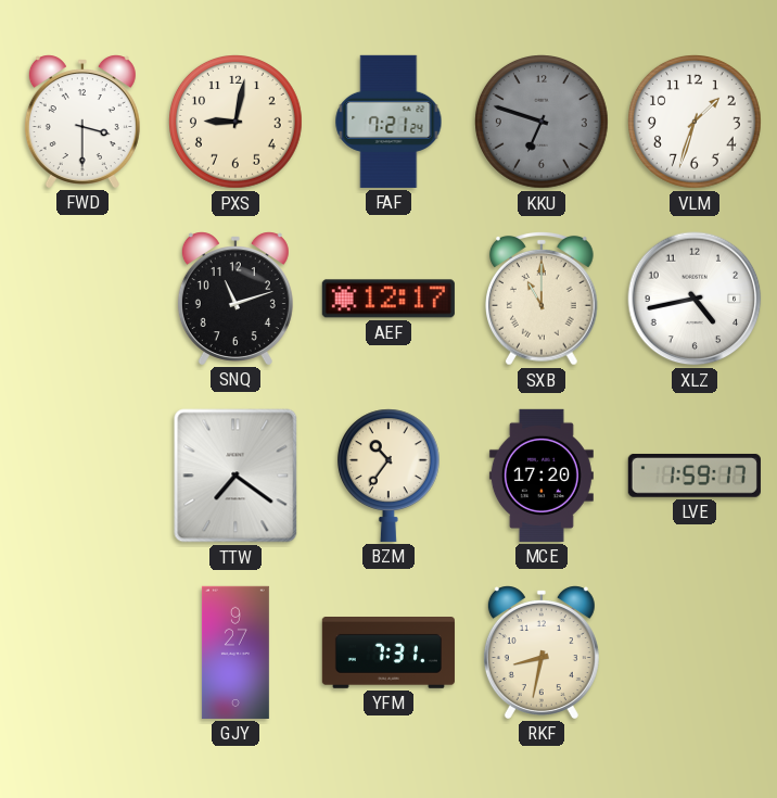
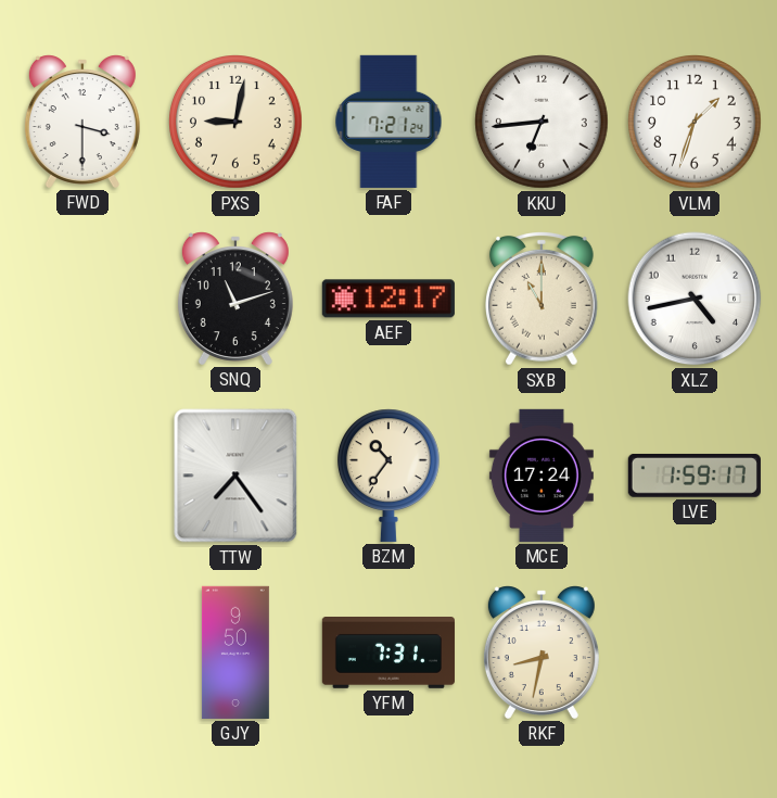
KKU: 6:48 -> 6:44 (543, 123)
KKU dial: grey -> white (543, 123)
TTW: 7:21 -> 7:24 (235, 476)
MCE: 17:20 -> 17:24 (542, 476)
GJY: 9:27 -> 9:50 (235, 653)
